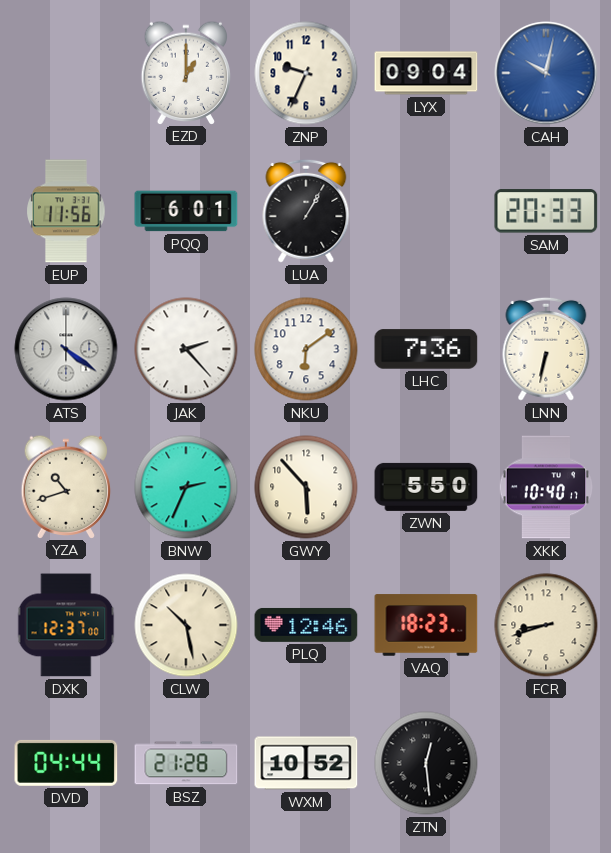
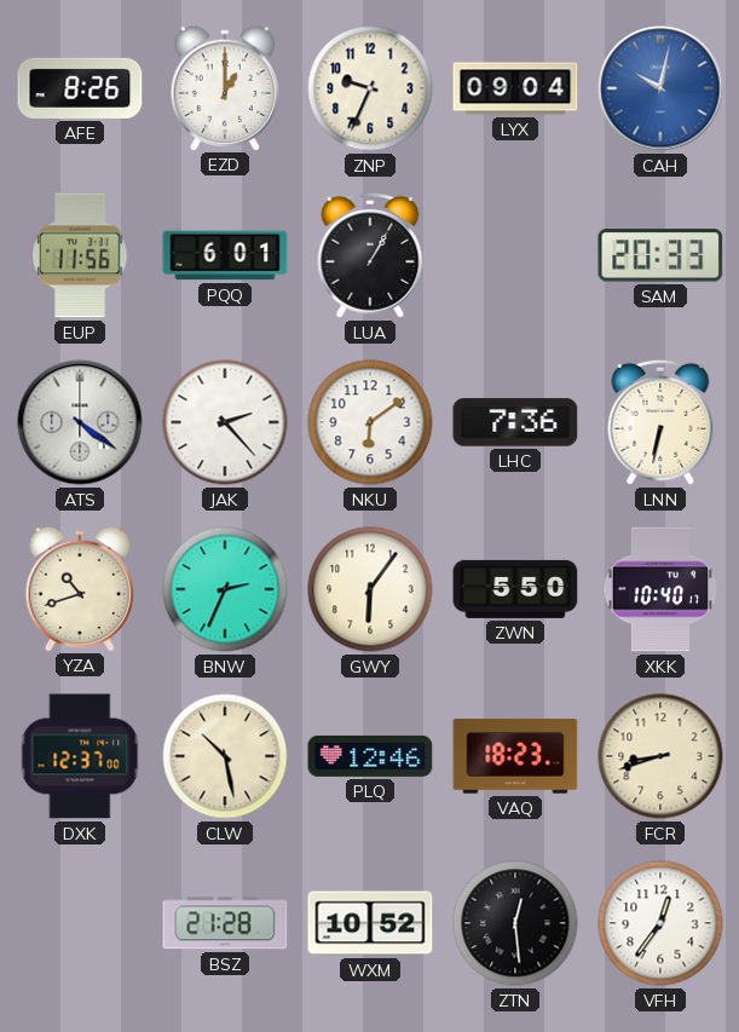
AFE: none -> 8:26 (80, 88)
GWY: 5:53 -> 6:06 (370, 589)
DVD: 04:44 -> none (66, 763)
VFH: none -> 12:36 (660, 923)
